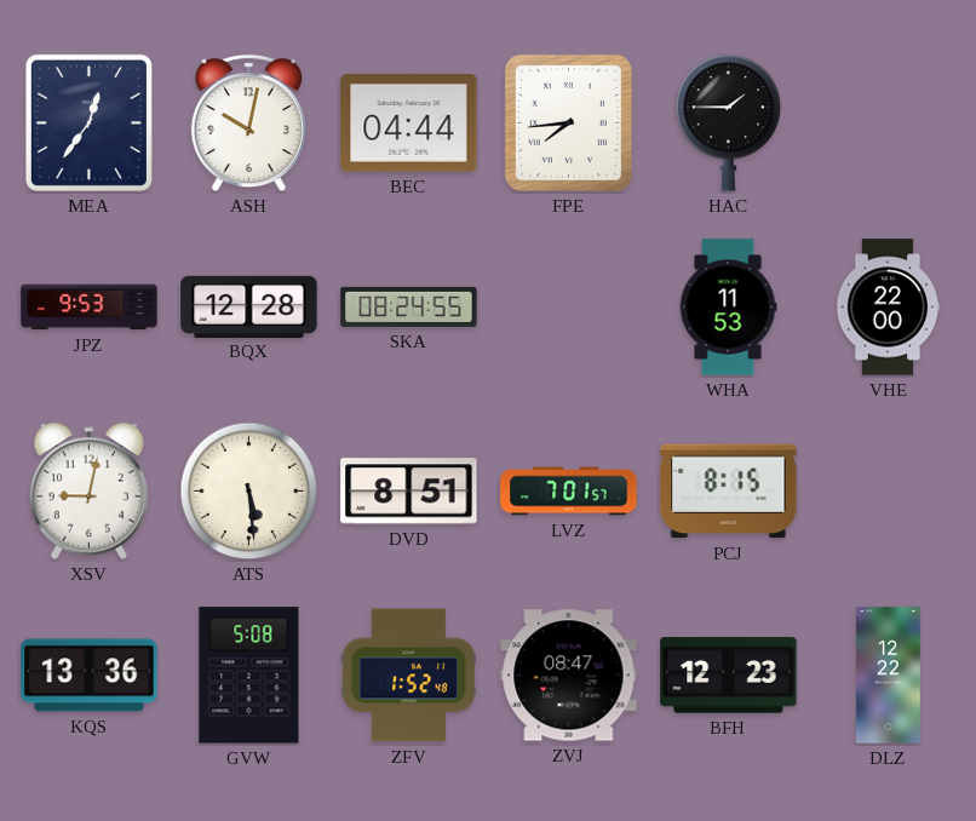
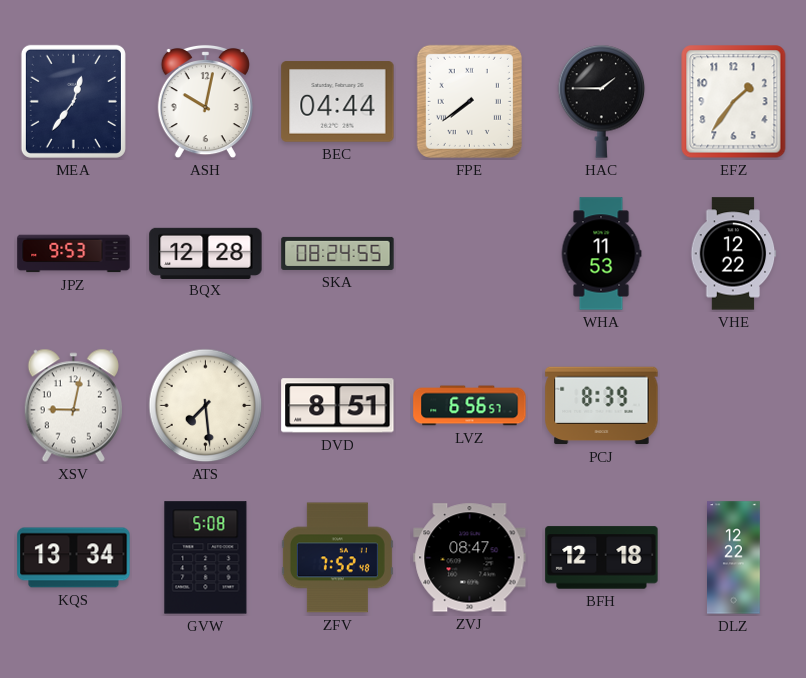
FPE: 7:44 -> 7:39 (469, 101)
EFZ: none -> 1:36 (734, 102)
VHE: 22:00 -> 12:22 (734, 254)
ATS: 5:29 -> 7:29 (206, 406)
LVZ: 7:01 -> 6:56 (470, 406)
PCJ: 8:15 -> 8:39 (602, 406)
KQS: 13:36 -> 13:34 (74, 558)
ZFV: 1:52 -> 7:52 (337, 558)
BFH: 12:23 -> 12:18 (602, 558)
